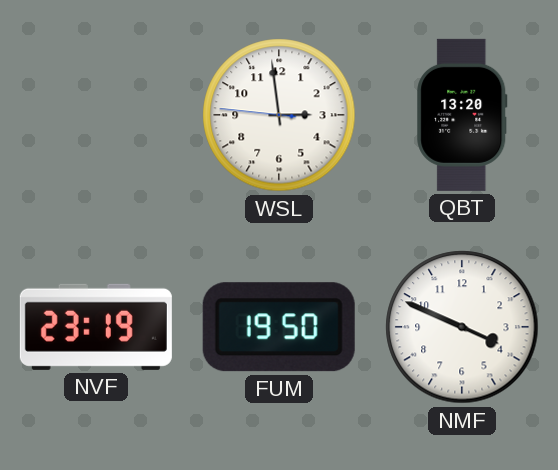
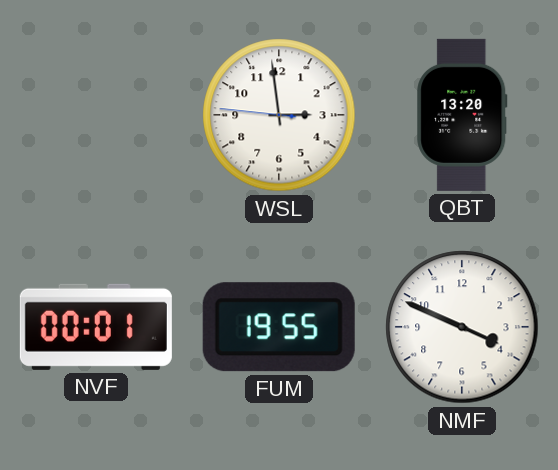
NVF: 23:19 -> 00:01 (96, 327)
FUM: 19:50 -> 19:55 (279, 327)
